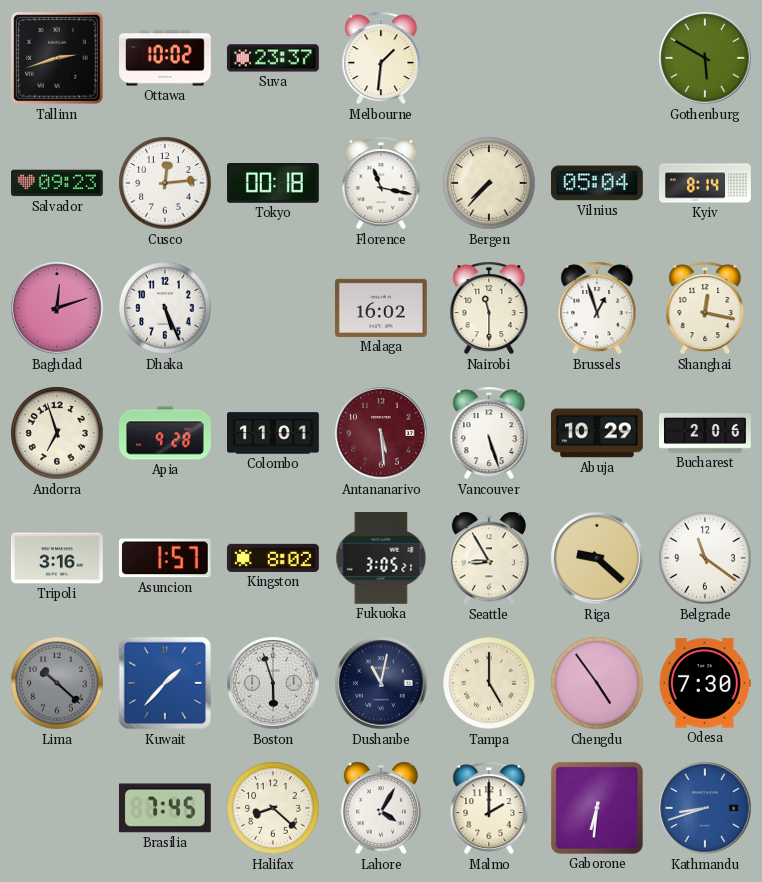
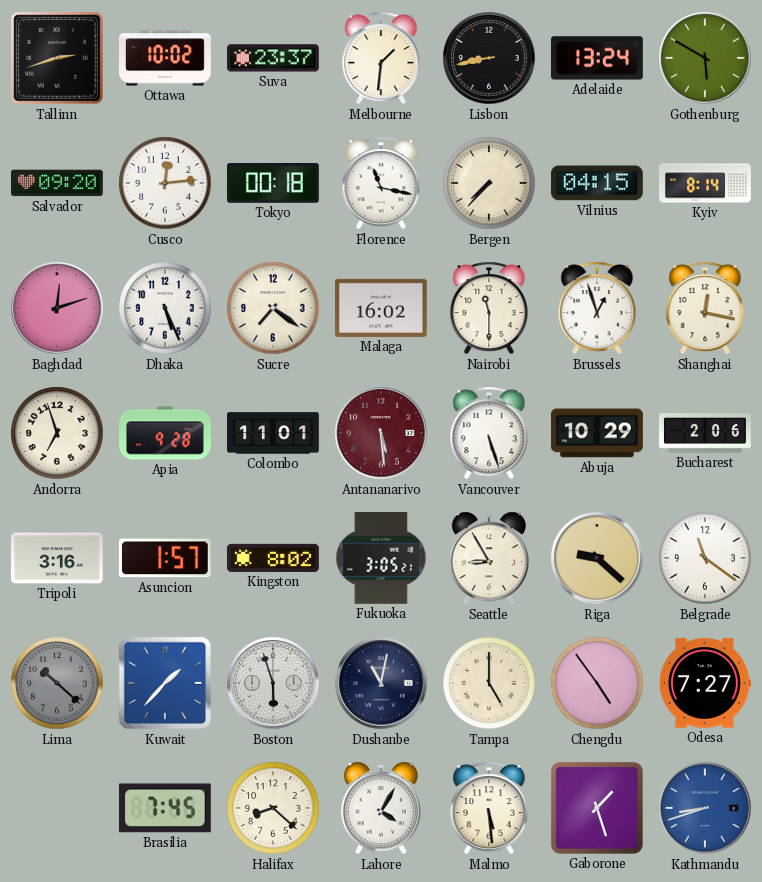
Lisbon: none -> 8:43 (489, 58)
Adelaide: none -> 13:24 (597, 58)
Salvador: 09:23 -> 09:20 (58, 183)
Vilnius: 05:04 -> 04:15 (597, 183)
Sucre: none -> 7:21 (273, 308)
Odesa: 7:30 -> 7:27 (705, 683)
Malmo: 2:00 -> 5:29 (489, 808)
Gaborone: 6:31 -> 1:27 (597, 808)
